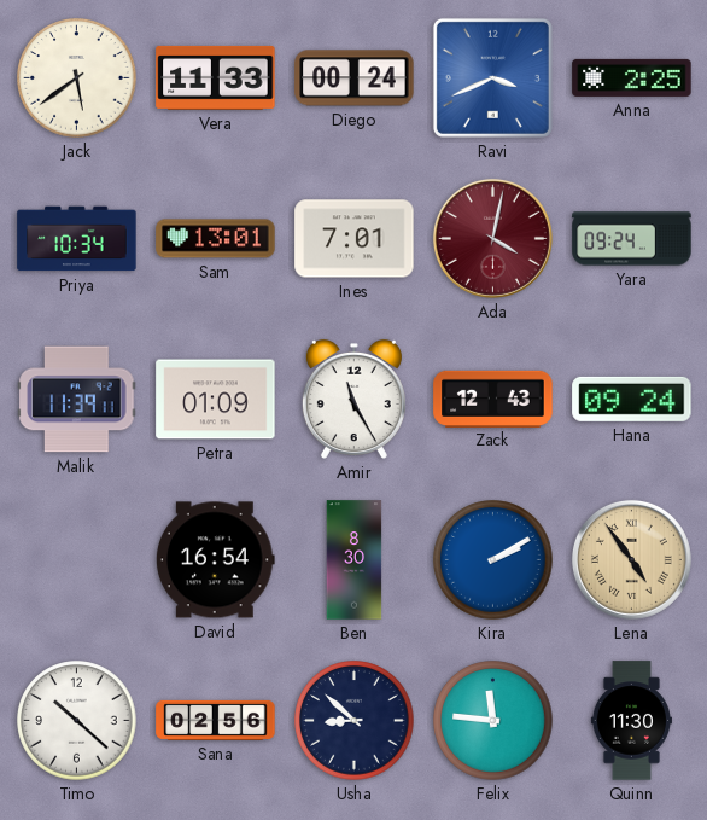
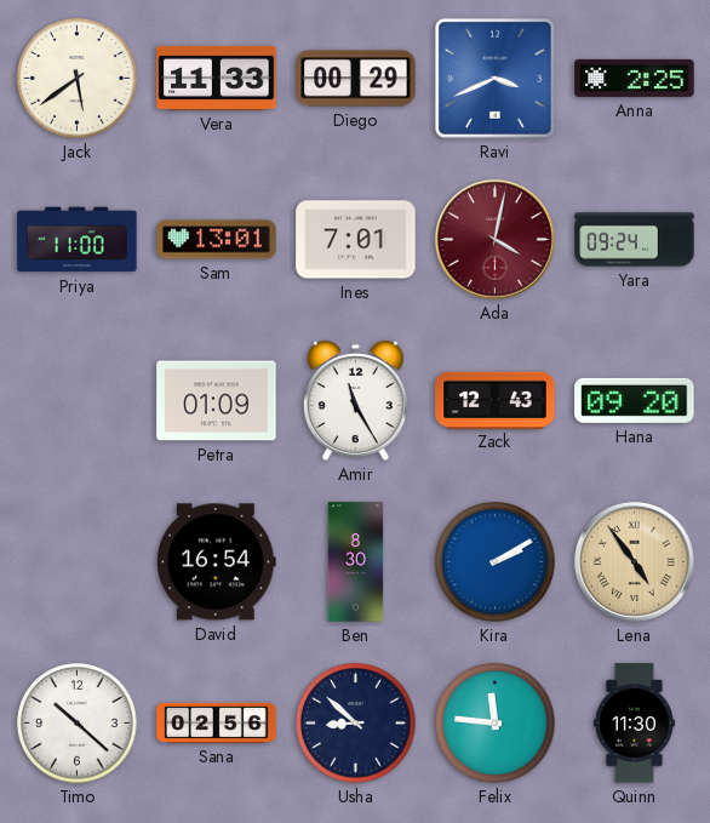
Diego: 00:24 -> 00:29 (356, 79)
Priya: 10:34 -> 11:00 (78, 240)
Malik: 11:39 -> none (77, 400)
Hana: 09:24 -> 09:20 (635, 400)
